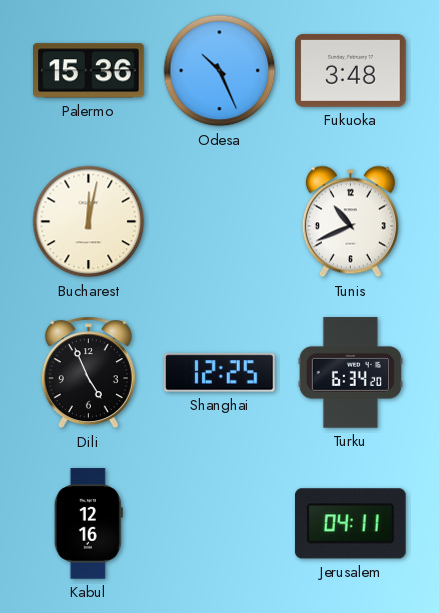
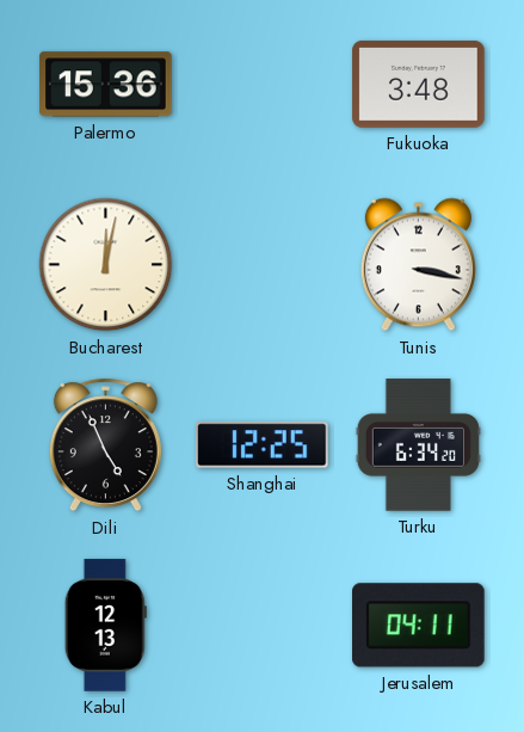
Odesa: 10:26 -> none (220, 71)
Tunis: 10:41 -> 3:17 (418, 265)
Kabul: 12:16 -> 12:13 (105, 626)
